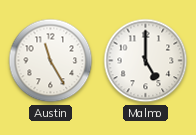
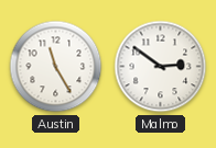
Malmo: 5:00 -> 2:51 (161, 67)
